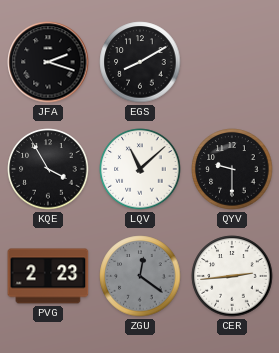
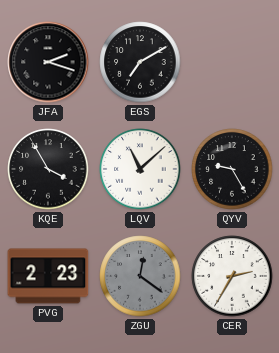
EGS: 8:10 -> 7:10 (140, 62)
QYV: 9:30 -> 9:25 (232, 169)
CER: 2:44 -> 2:35 (232, 276)
